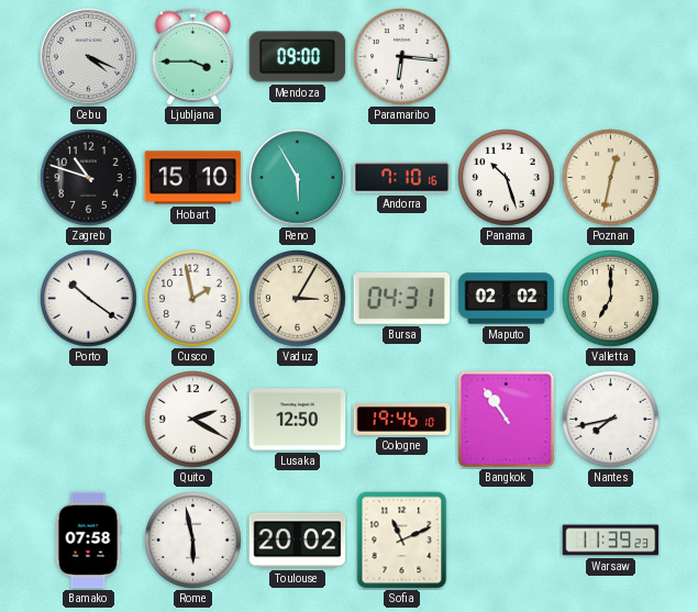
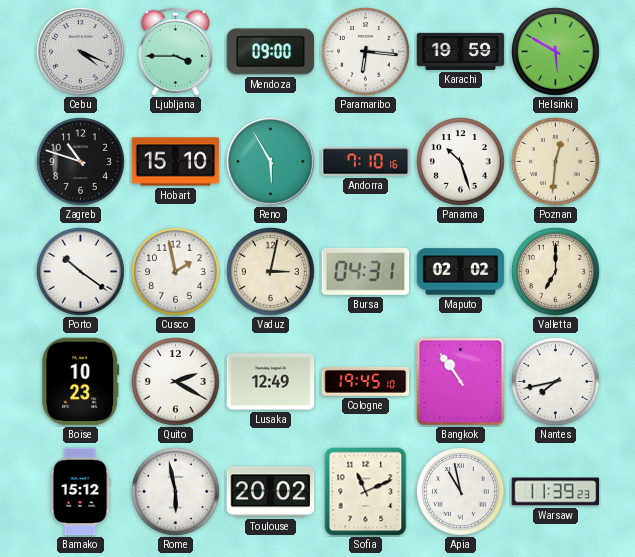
Karachi: none -> 19:59 (461, 51)
Helsinki: none -> 5:50 (556, 52)
Poznan: 12:32 -> 12:31 (556, 162)
Vaduz: 3:05 -> 3:02 (271, 272)
Boise: none -> 10:23 (81, 382)
Lusaka: 12:50 -> 12:49 (271, 382)
Cologne: 19:46 -> 19:45 (366, 381)
Bamako: 07:58 -> 15:12 (80, 492)
Apia: none -> 10:58 (461, 492)
